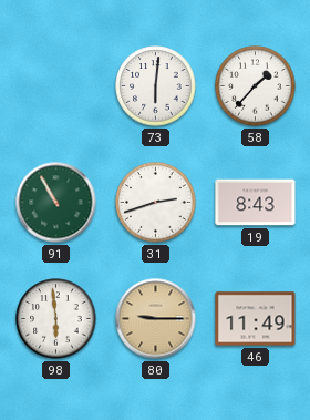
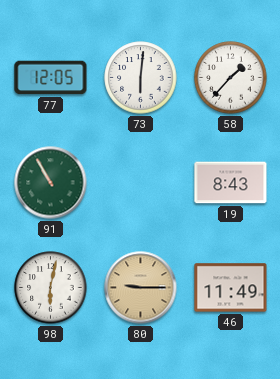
77: none -> 12:05 (51, 78)
31: 2:42 -> none (156, 203)
98: 5:59 -> 6:02 (51, 288)
